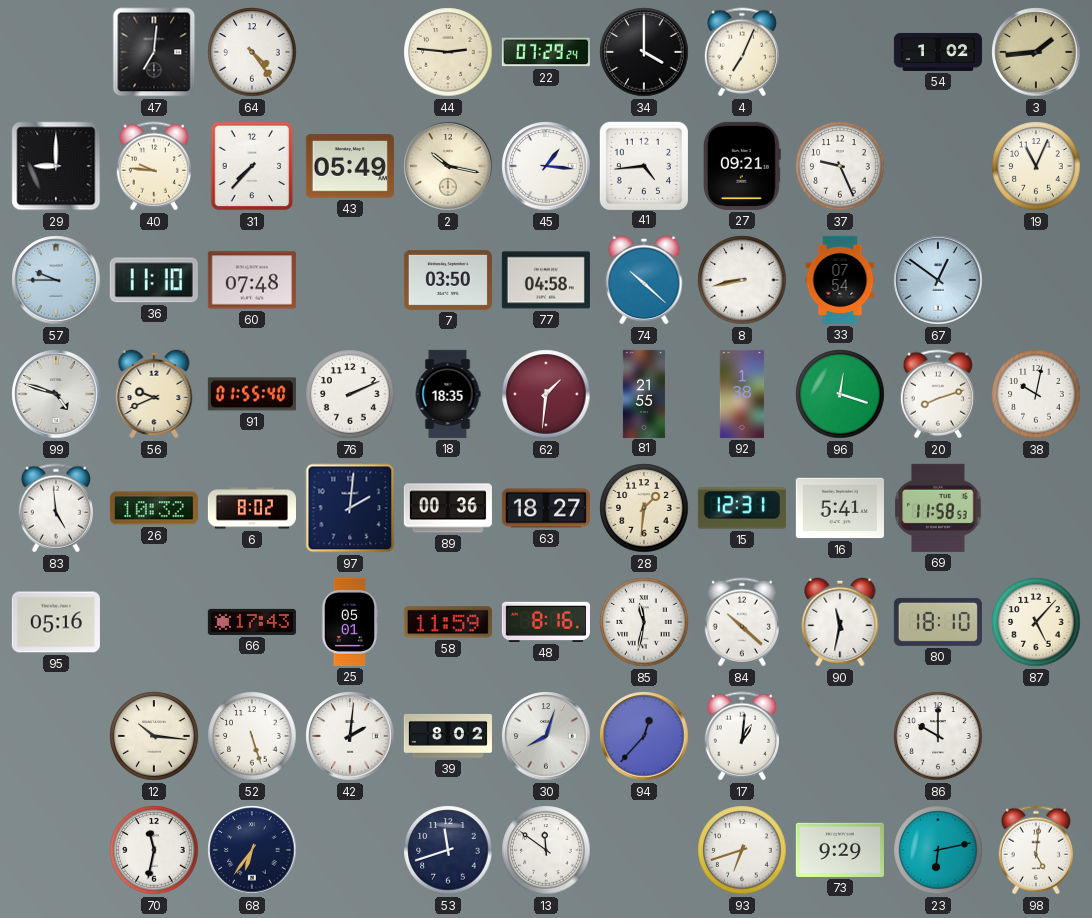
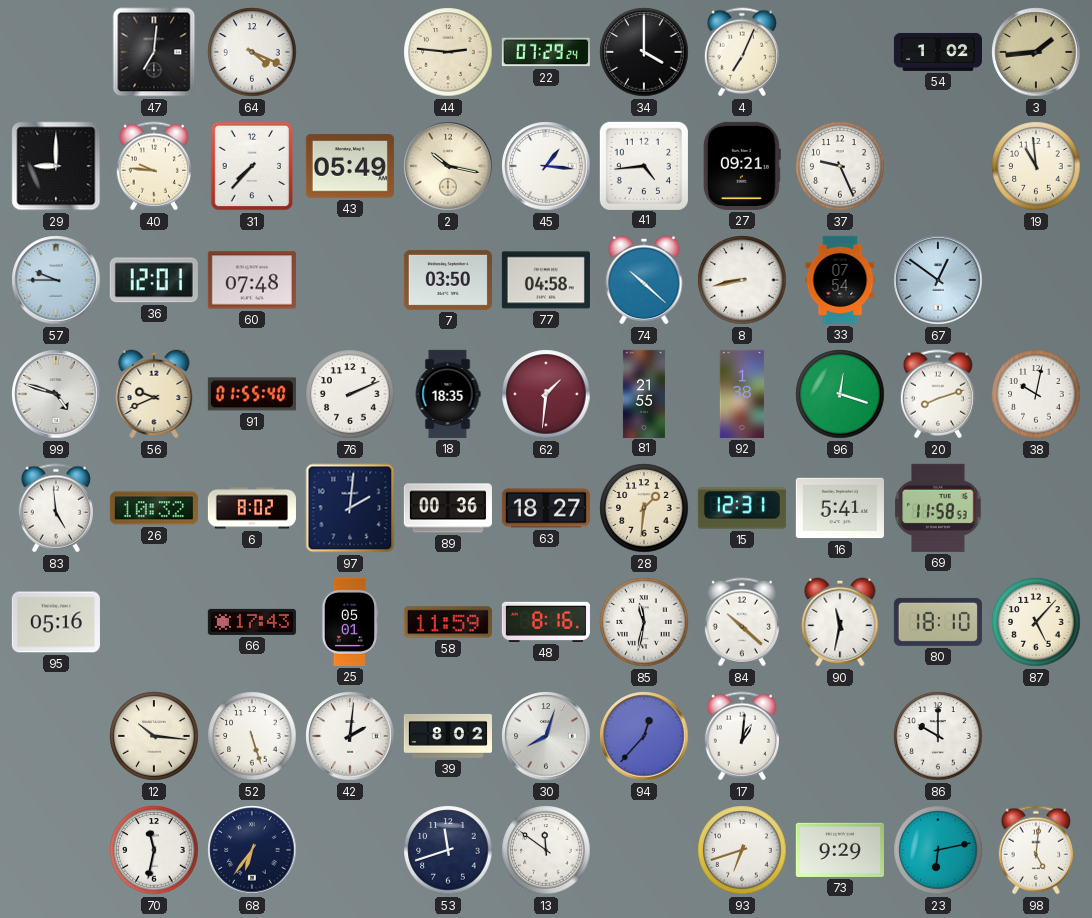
64: 4:24 -> 4:19 (252, 52)
19: 11:04 -> 10:59 (1036, 166)
36: 11:10 -> 12:01 (154, 280)
